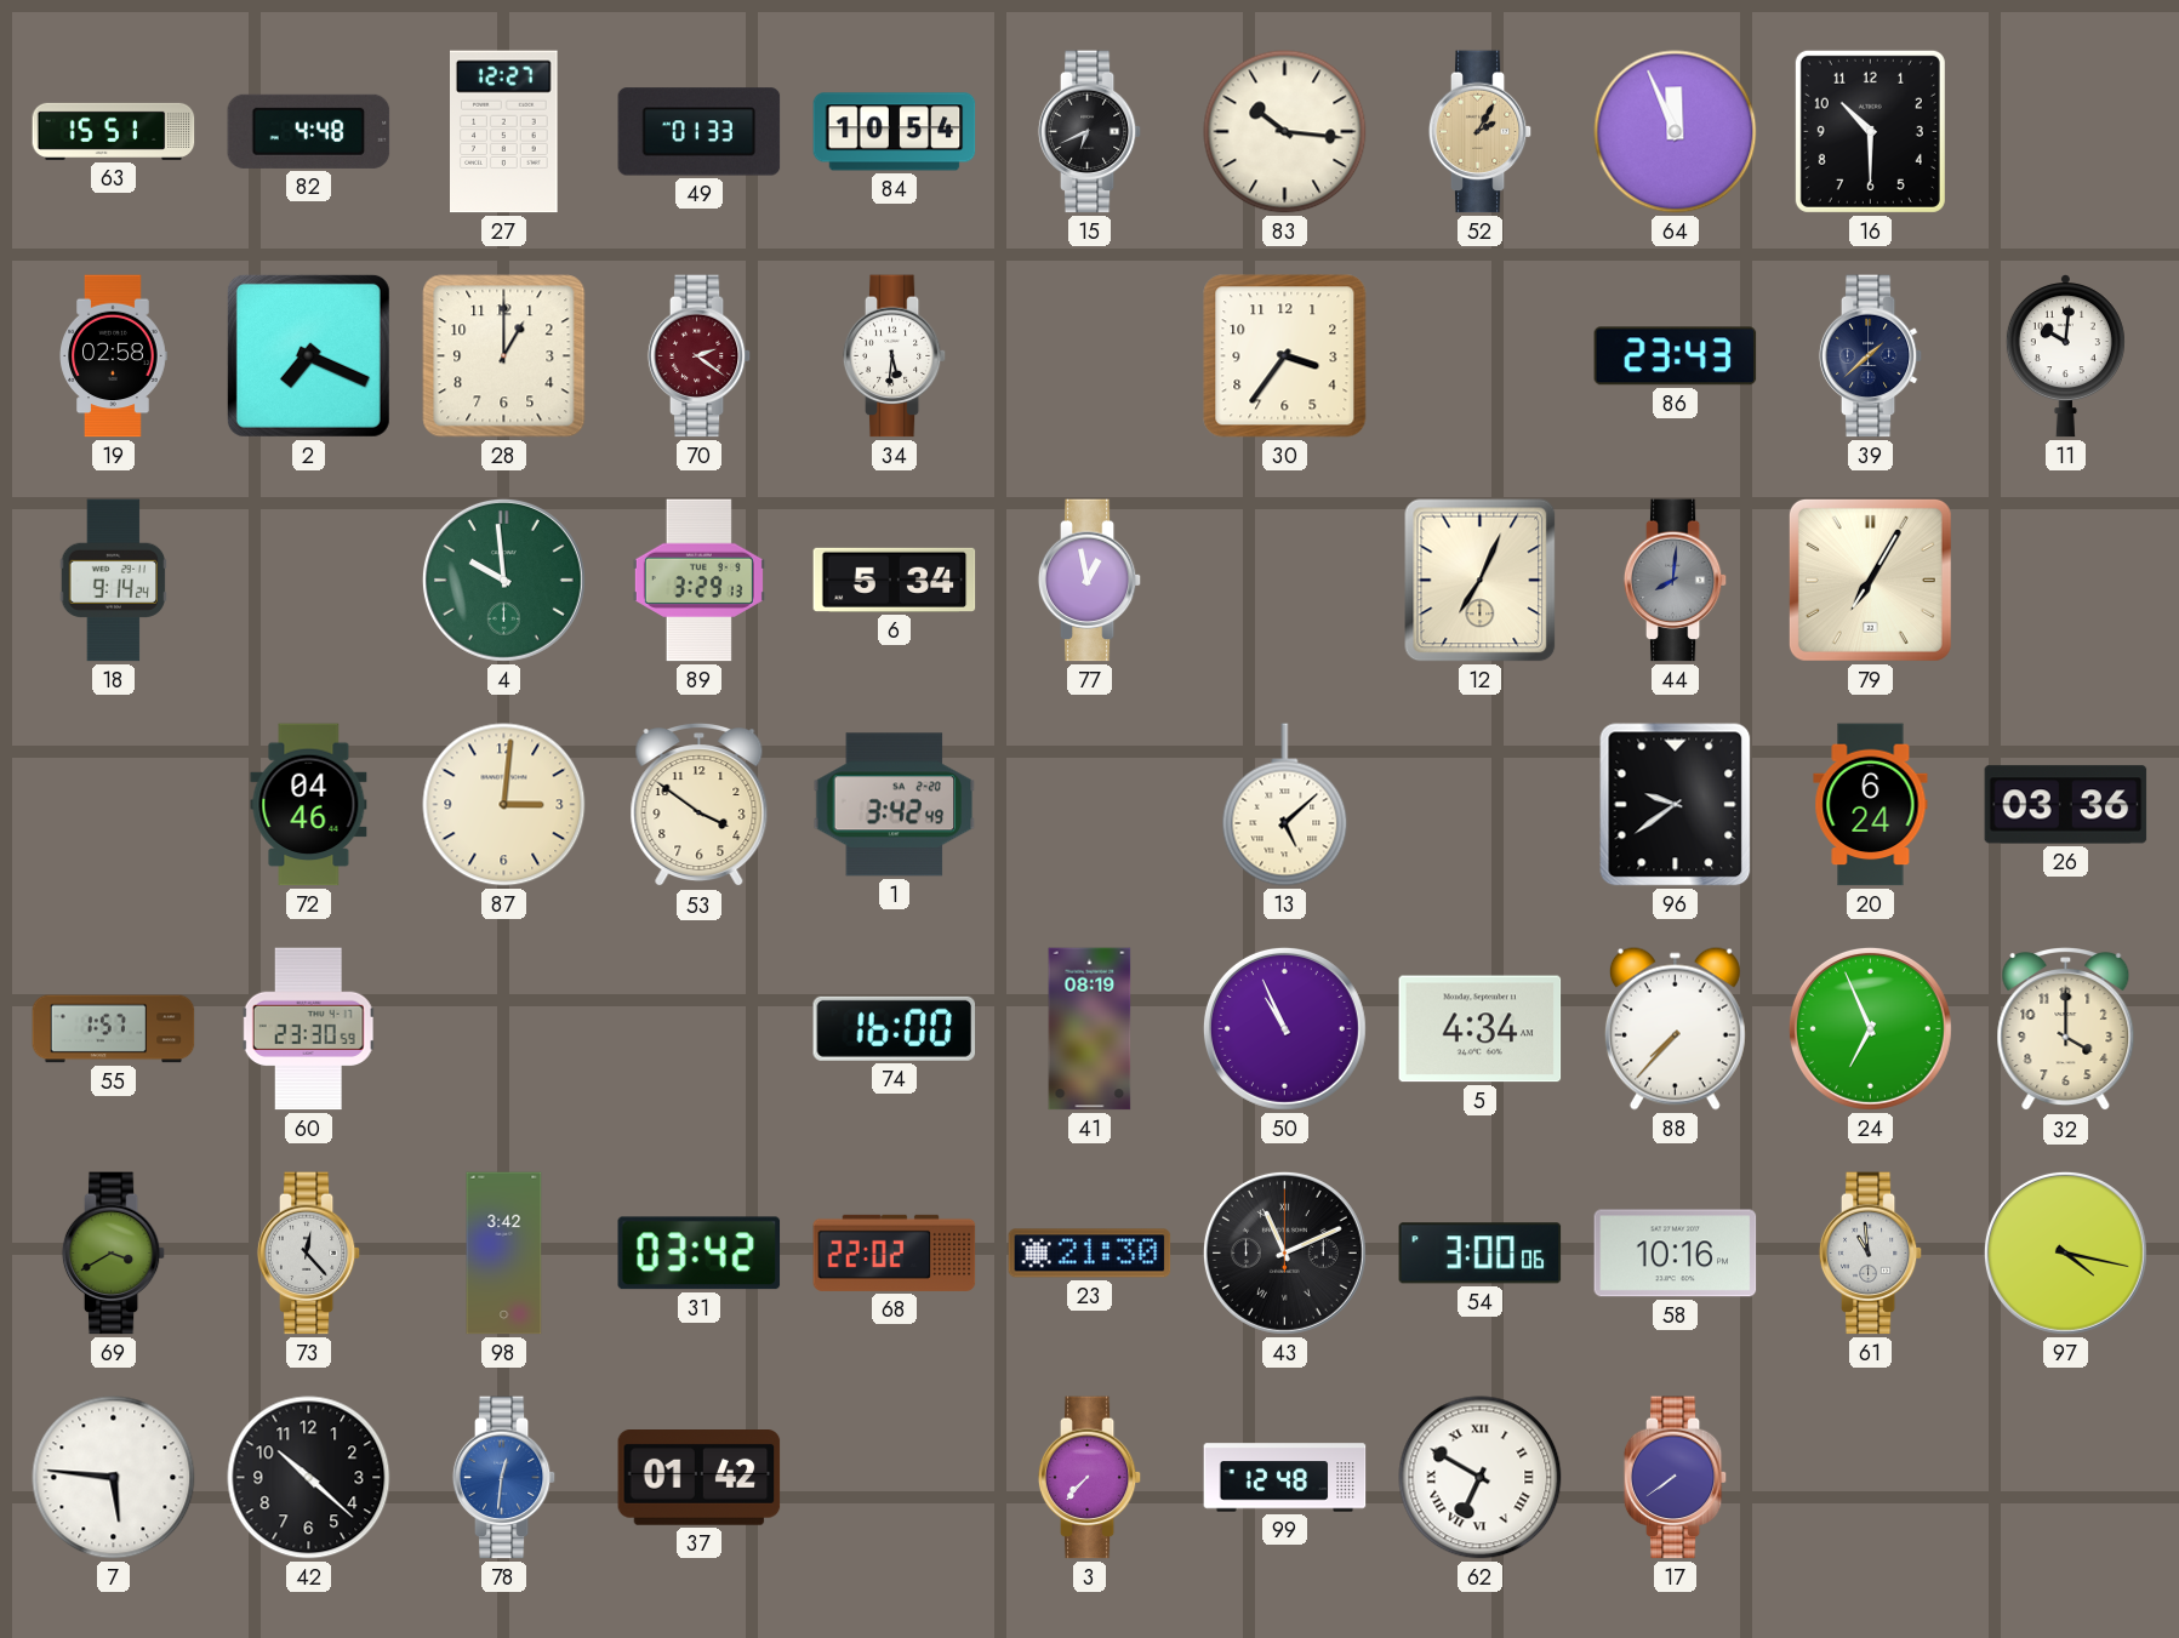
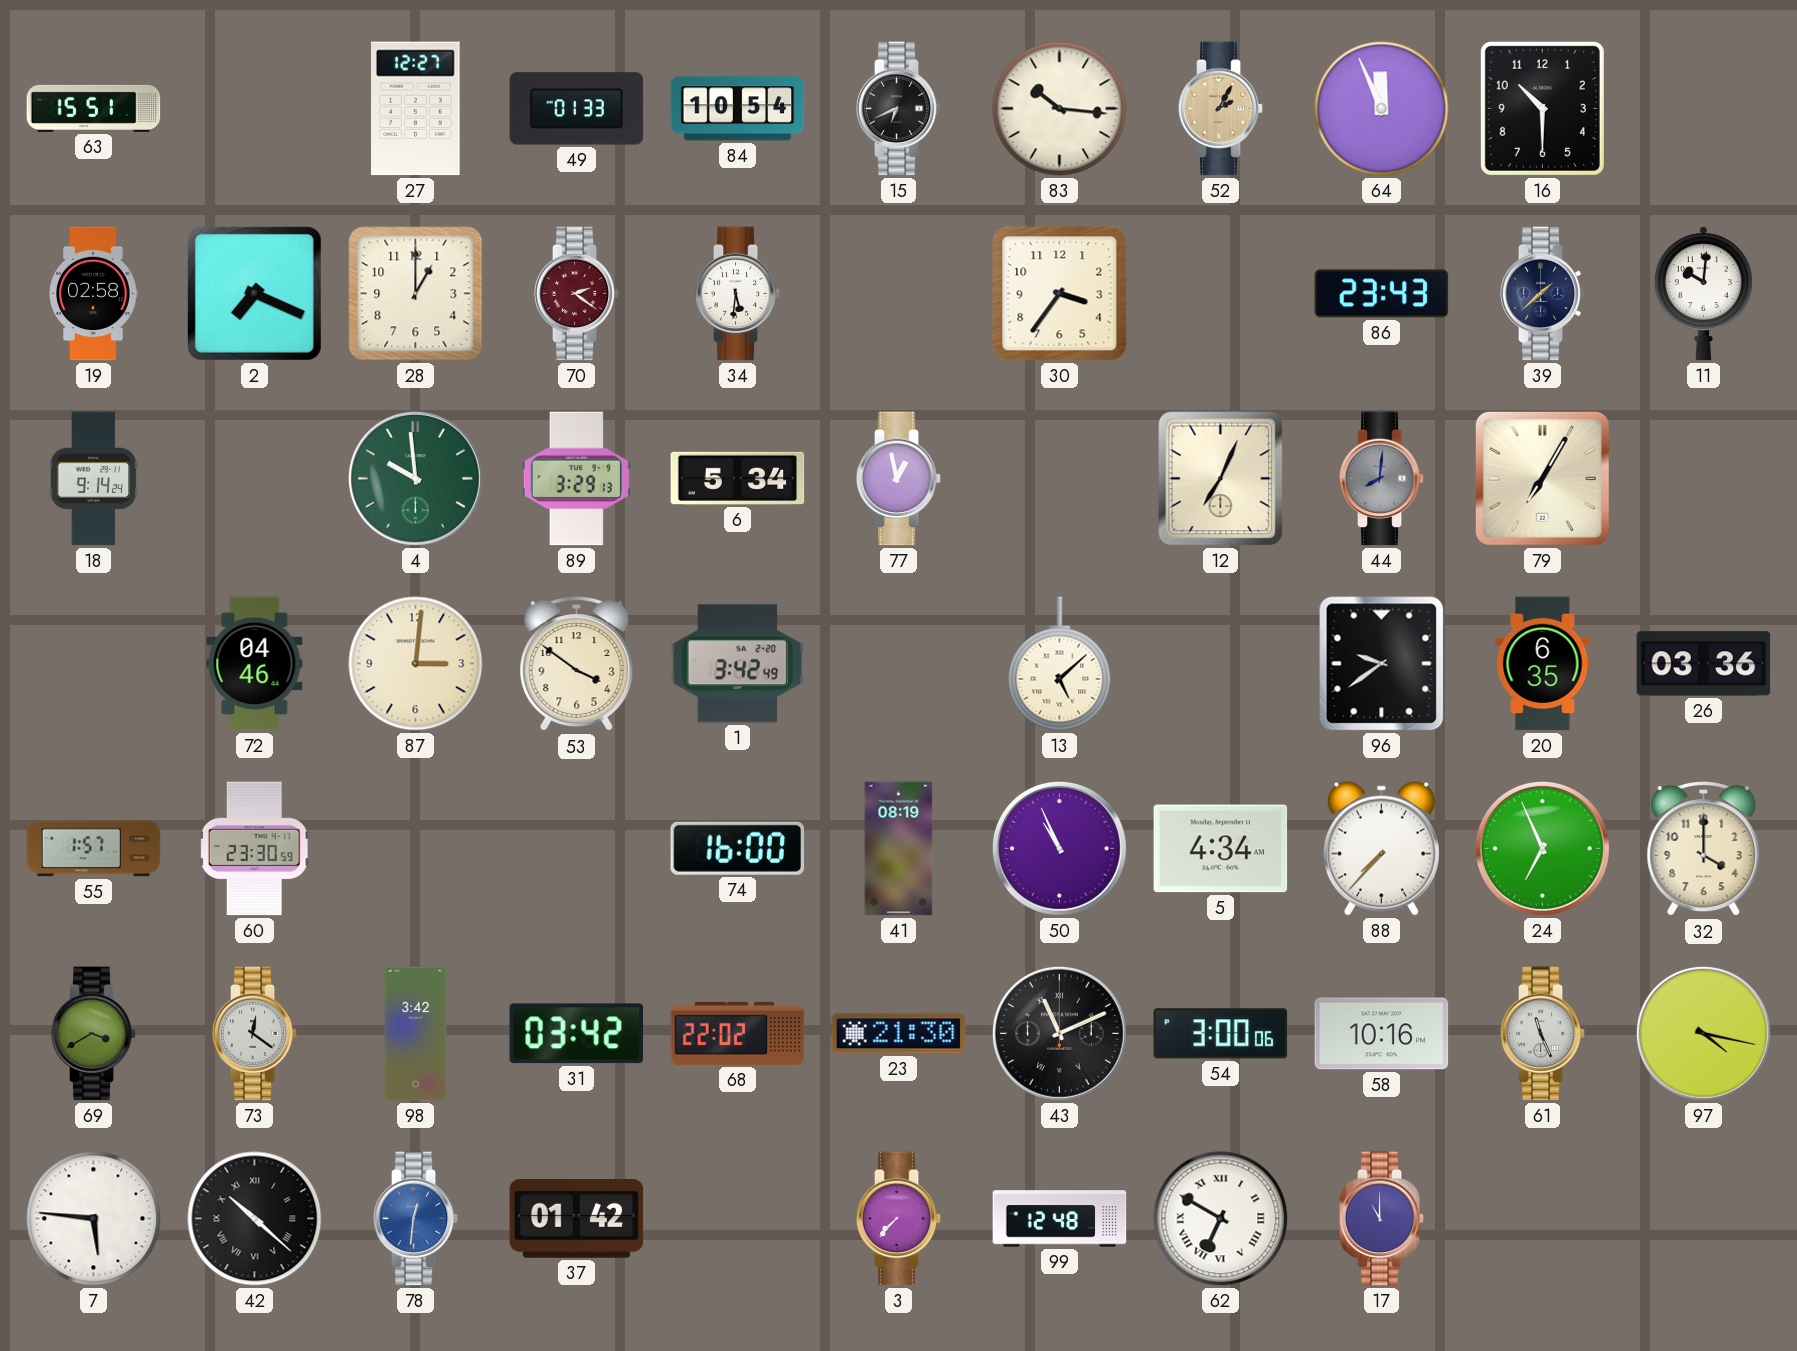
82: 4:48 -> none (309, 131)
20: 6:24 -> 6:35 (1543, 664)
73: 12:23 -> 12:21 (255, 1034)
61: 10:59 -> 11:26 (1543, 1034)
42 numerals: Arabic -> Roman (255, 1219)
17: 7:39 -> 11:00 (1382, 1219)
